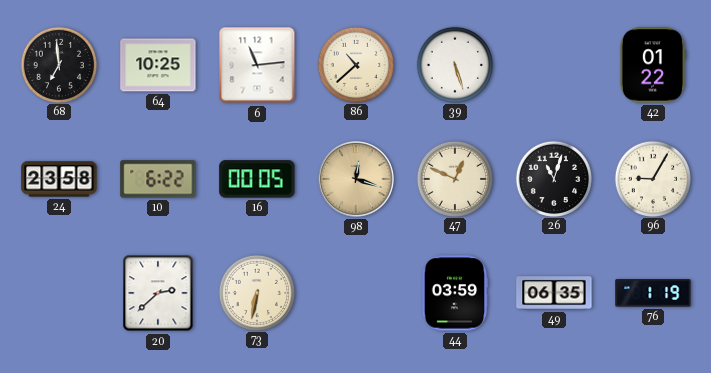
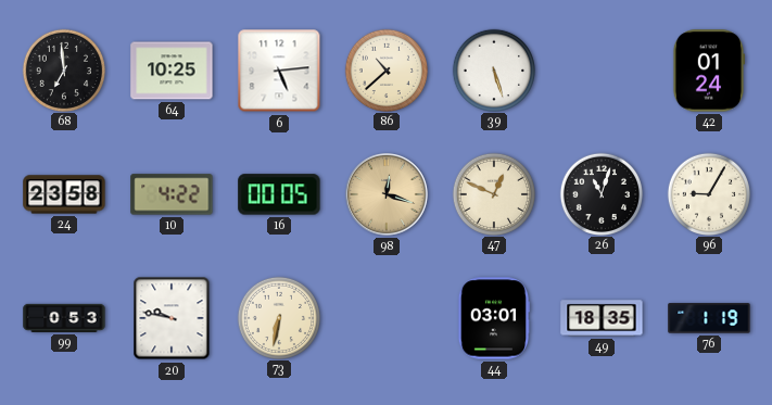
6: 11:14 -> 5:14 (279, 71)
42: 01:22 -> 01:24 (709, 71)
10: 6:22 -> 4:22 (172, 194)
99: none -> 0:53 (64, 318)
20: 2:38 -> 9:47 (172, 318)
44: 03:59 -> 03:01 (494, 318)
49: 06:35 -> 18:35 (602, 318)
